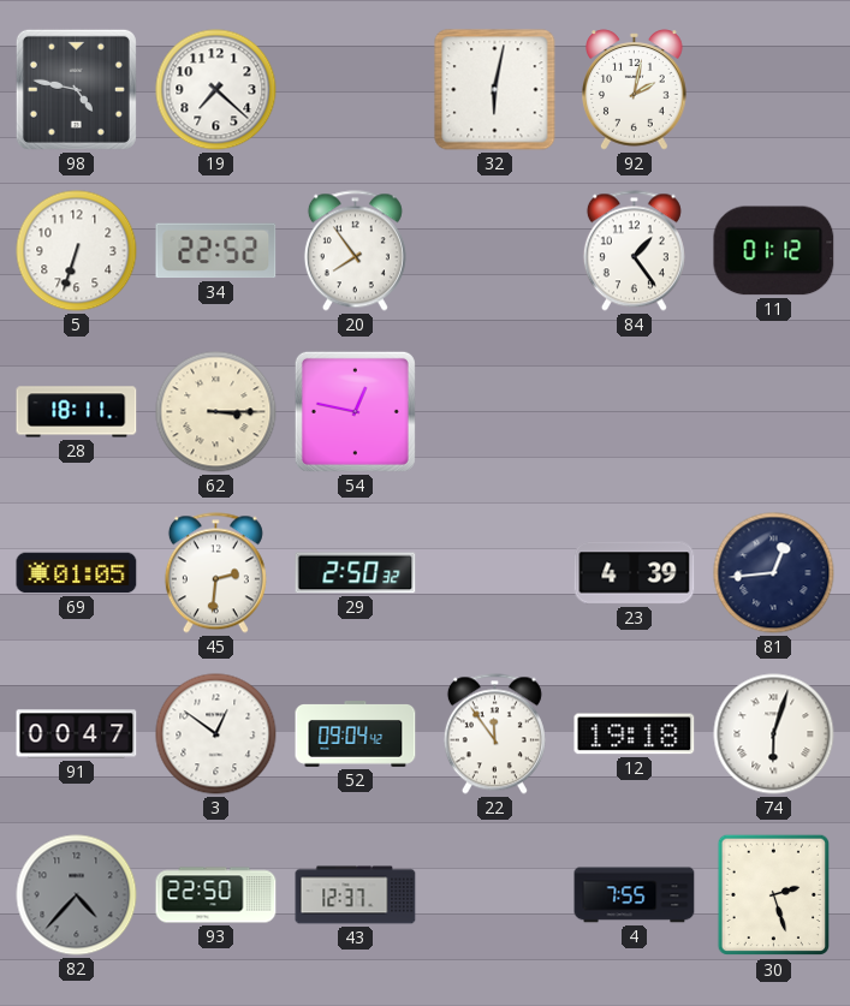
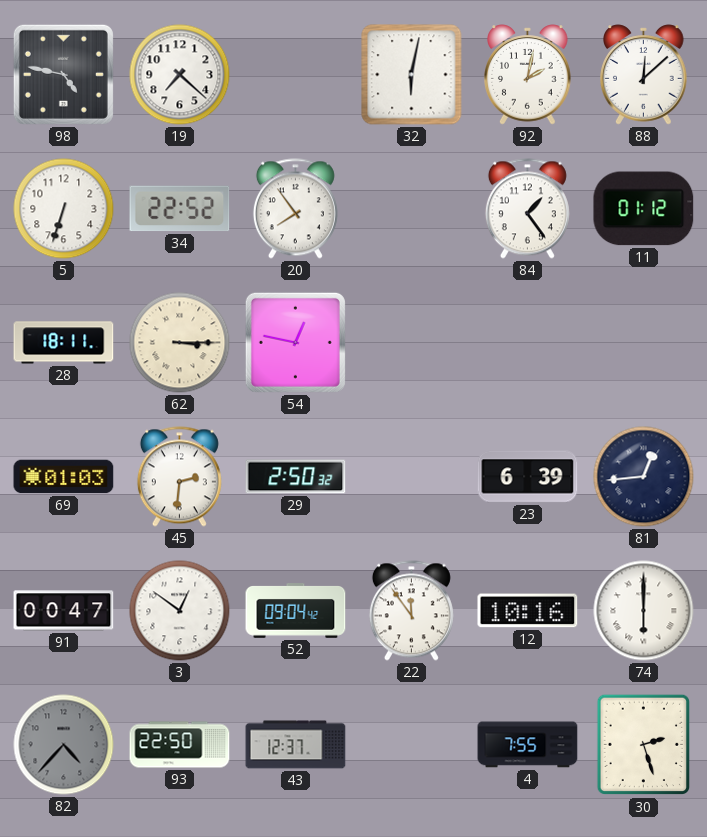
88: none -> 12:08 (644, 75)
69: 01:05 -> 01:03 (64, 477)
23: 4:39 -> 6:39 (528, 477)
12: 19:18 -> 10:16 (528, 611)
74: 6:03 -> 6:00 (644, 611)
